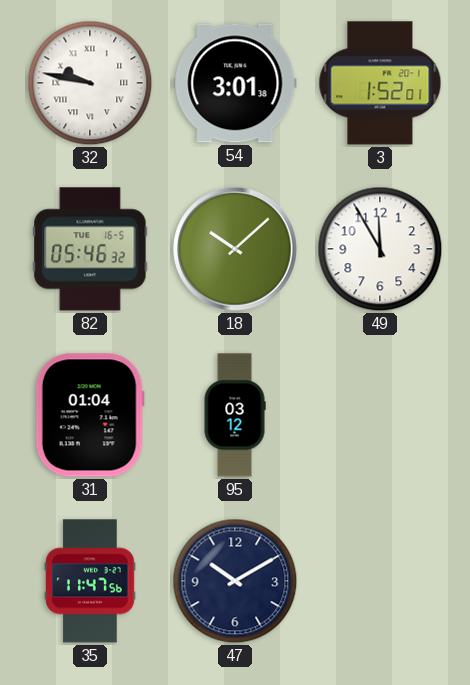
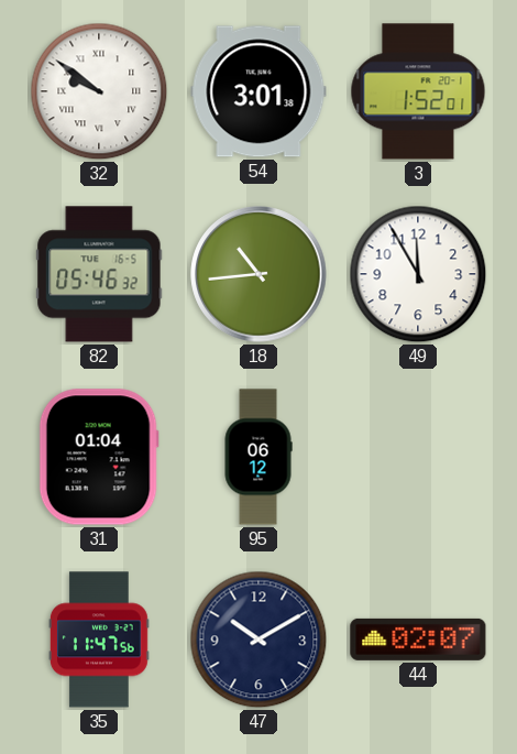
32: 9:47 -> 9:51 (99, 91)
18: 10:08 -> 10:44 (258, 274)
95: 03:12 -> 06:12 (258, 457)
44: none -> 02:07 (418, 640)
